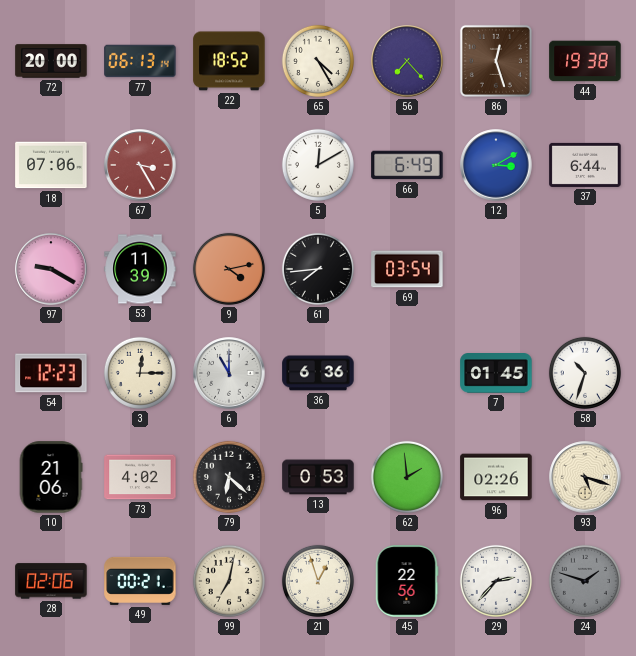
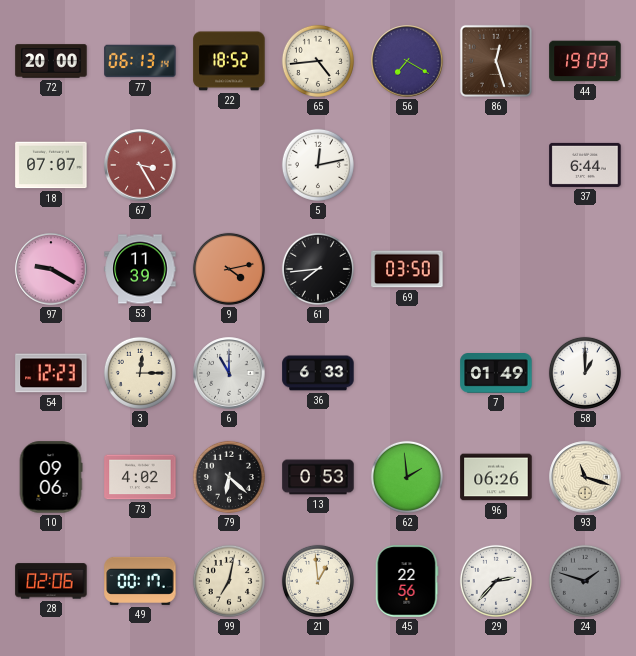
65: 4:25 -> 4:44 (318, 61)
56: 7:23 -> 7:20 (407, 61)
44: 19:38 -> 19:09 (585, 61)
18: 07:06 -> 07:07 (51, 165)
5: 12:10 -> 12:13 (318, 165)
66: 6:49 -> none (407, 165)
12: 3:10 -> none (496, 165)
69: 03:54 -> 03:50 (407, 269)
36: 6:36 -> 6:33 (318, 373)
7: 01:45 -> 01:49 (496, 373)
58: 10:33 -> 1:00 (585, 373)
10: 21:06 -> 09:06 (51, 477)
96: 02:26 -> 06:26 (496, 477)
93: 5:18 -> 11:18 (585, 477)
49: 00:21 -> 00:17 (140, 581)
21: 12:57 -> 12:59 (318, 581)
